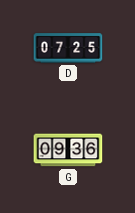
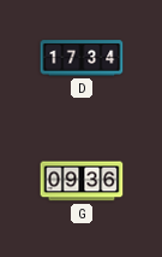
D: 07:25 -> 17:34 (82, 58)
